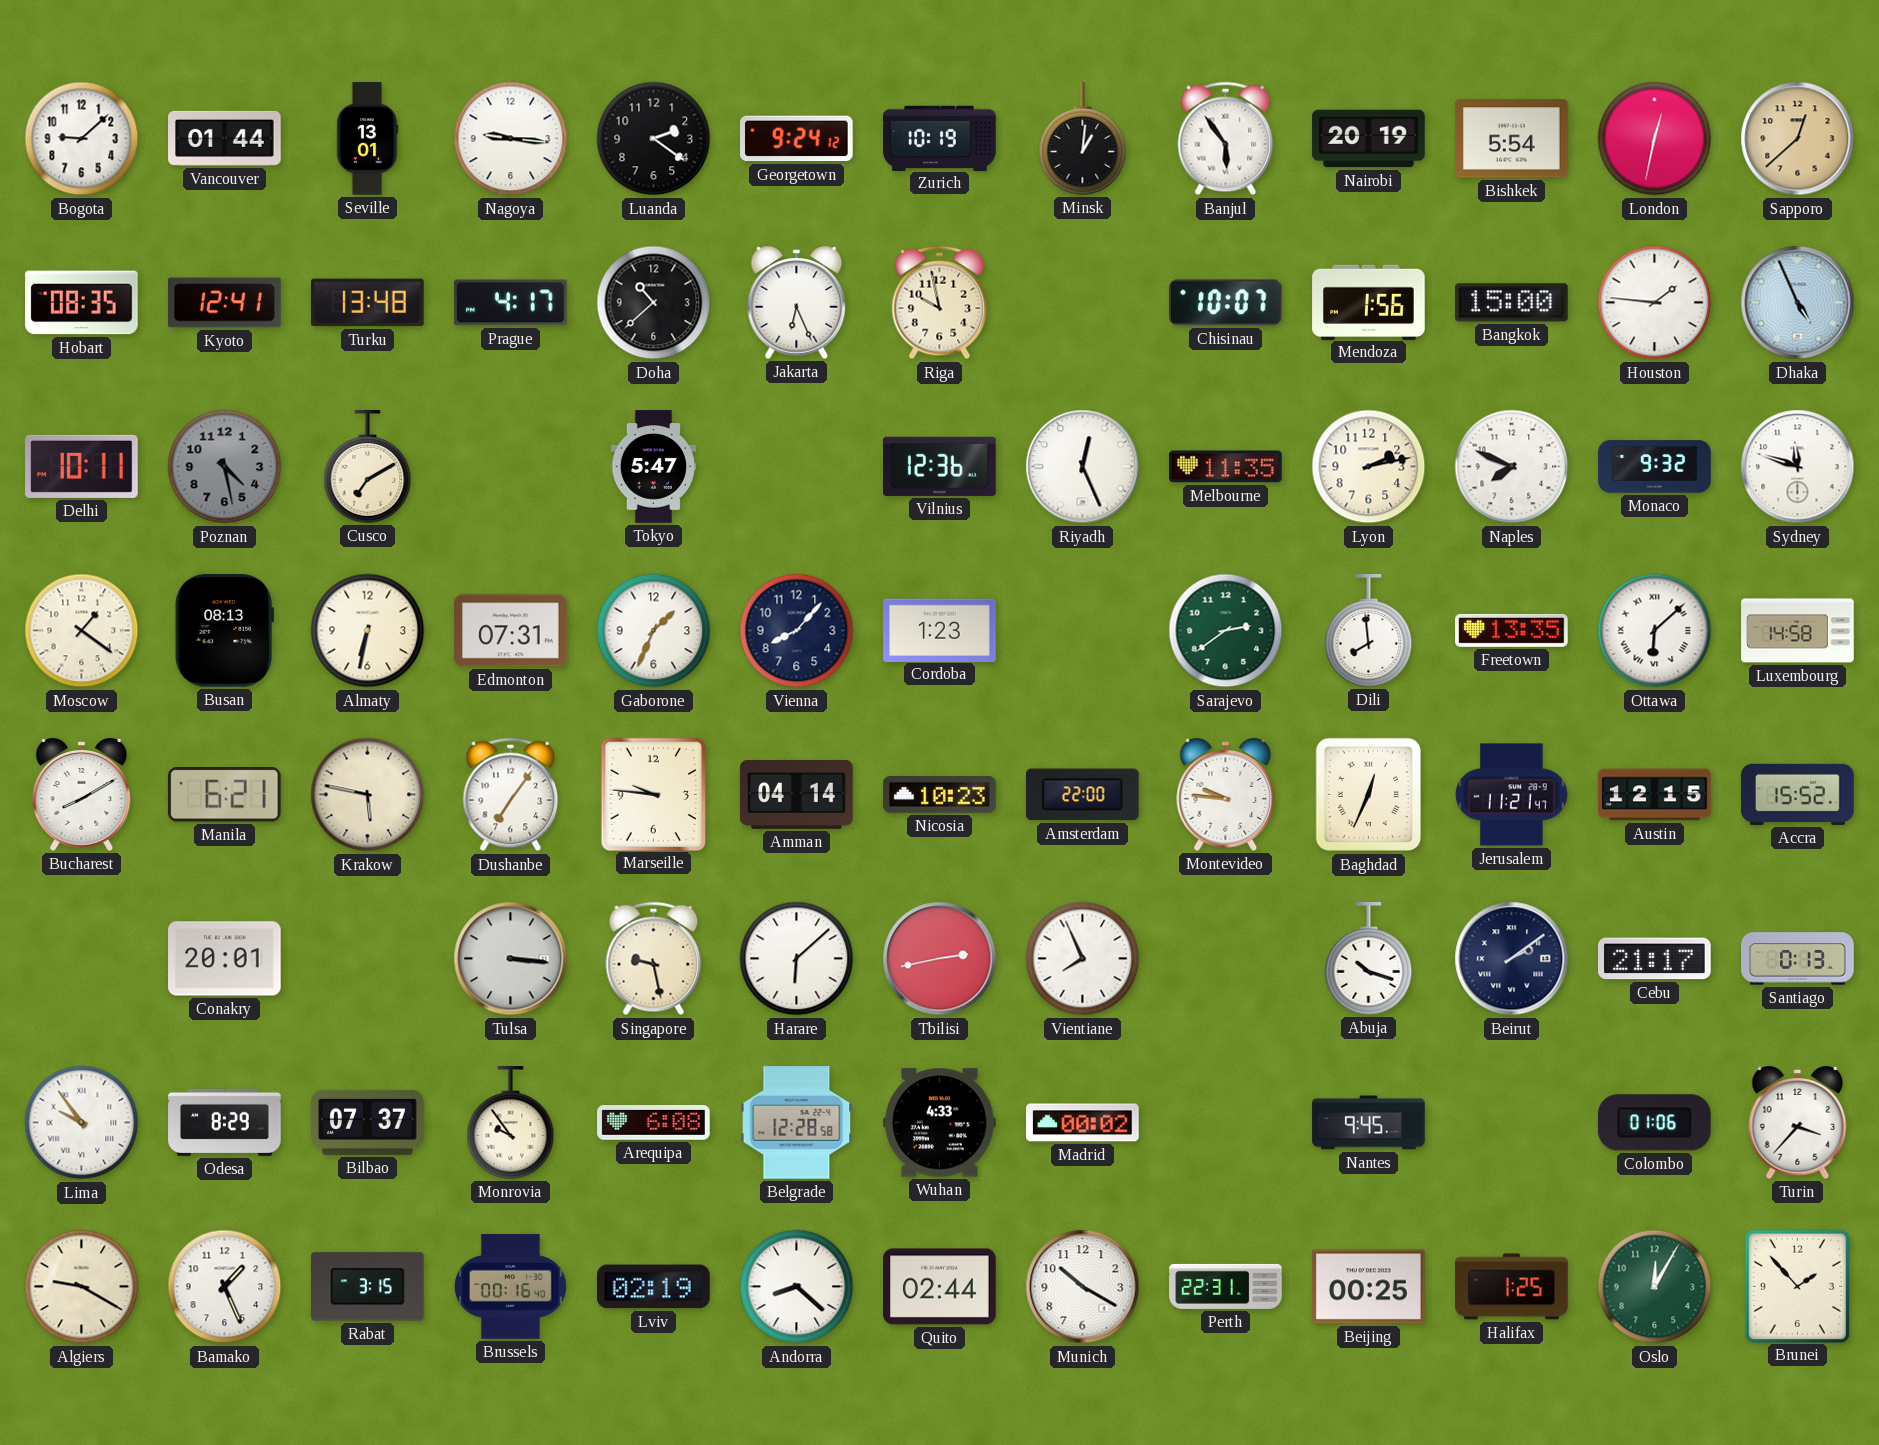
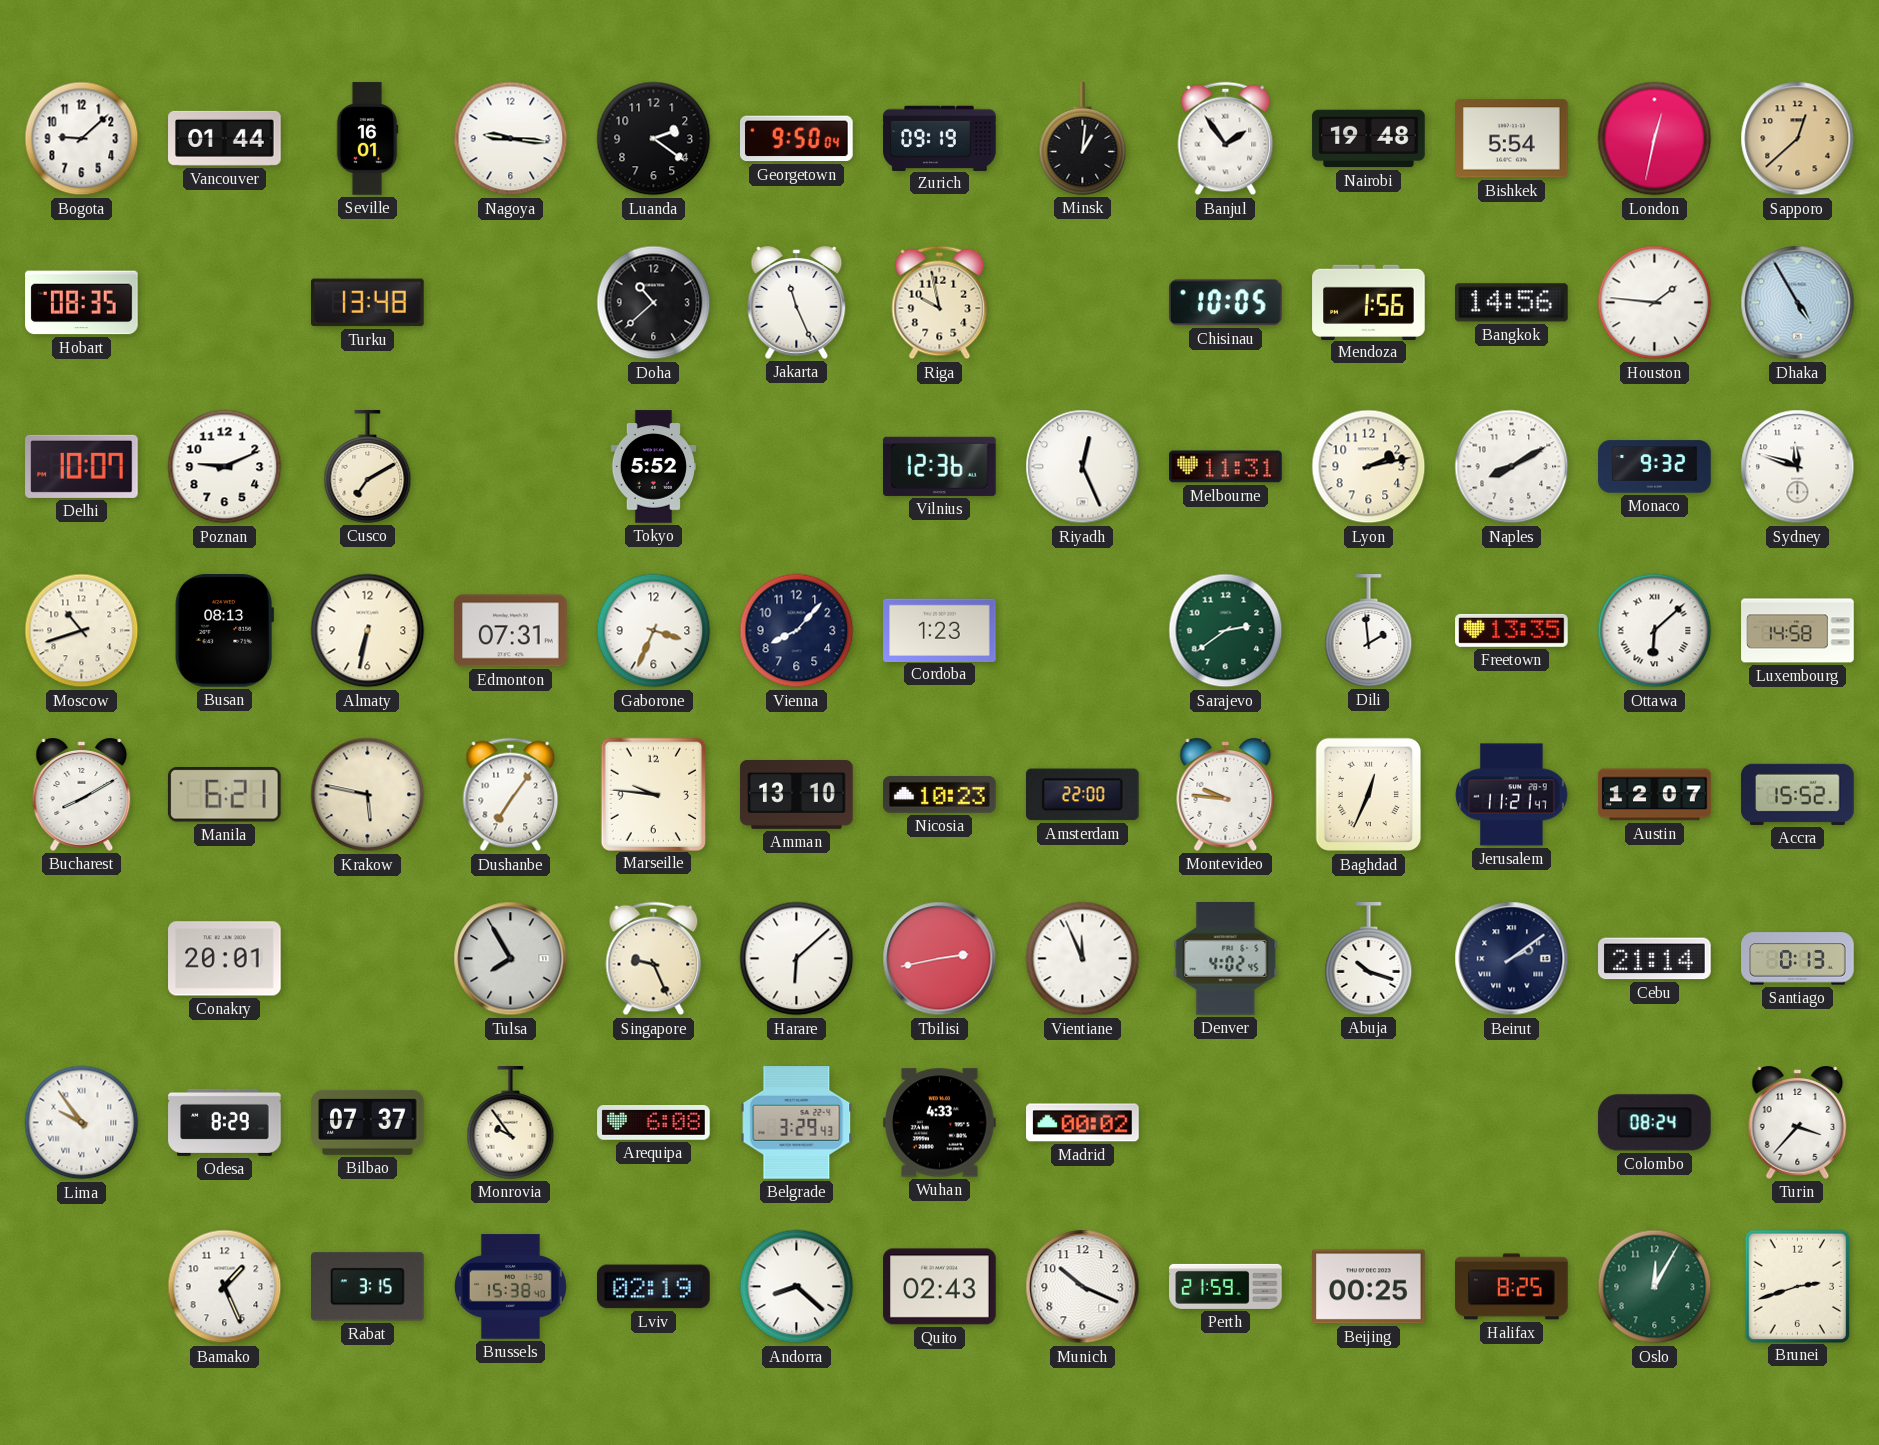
Seville: 13:01 -> 16:01 (367, 139)
Georgetown: 9:24 -> 9:50 (797, 139)
Zurich: 10:19 -> 09:19 (940, 138)
Banjul: 5:54 -> 1:54 (1226, 139)
Nairobi: 20:19 -> 19:48 (1369, 139)
Kyoto: 12:41 -> none (225, 303)
Prague: 4:17 -> none (511, 303)
Jakarta: 6:26 -> 11:26 (797, 302)
Chisinau: 10:07 -> 10:05 (1225, 303)
Bangkok: 15:00 -> 14:56 (1512, 303)
Dhaka: 4:56 -> 4:55 (1798, 303)
Delhi: 10:11 -> 10:07 (82, 466)
Poznan: 4:28 -> 9:11 (225, 467)
Poznan dial: grey -> white (225, 467)
Tokyo: 5:47 -> 5:52 (653, 467)
Melbourne: 11:35 -> 11:31 (1226, 467)
Naples: 7:49 -> 8:10 (1512, 467)
Moscow: 1:21 -> 10:42 (82, 631)
Gaborone: 1:34 -> 3:34 (654, 631)
Dili: 7:59 -> 1:59 (1369, 631)
Amman: 04:14 -> 13:10 (797, 794)
Austin: 12:15 -> 12:07 (1655, 795)
Tulsa: 3:16 -> 7:55 (511, 959)
Singapore: 9:28 -> 9:26 (654, 959)
Vientiane: 7:56 -> 11:56 (1083, 959)
Denver: none -> 4:02 (1226, 959)
Cebu: 21:17 -> 21:14 (1655, 959)
Belgrade: 12:28 -> 3:29 (797, 1123)
Nantes: 9:45 -> none (1369, 1123)
Colombo: 01:06 -> 08:24 (1654, 1123)
Algiers: 9:20 -> none (82, 1287)
Brussels: 00:16 -> 15:38 (510, 1287)
Quito: 02:44 -> 02:43 (940, 1287)
Munich: 10:20 -> 10:19 (1083, 1287)
Perth: 22:31 -> 21:59 (1226, 1286)
Halifax: 1:25 -> 8:25 (1512, 1287)
Brunei: 1:53 -> 2:42 (1797, 1286)
